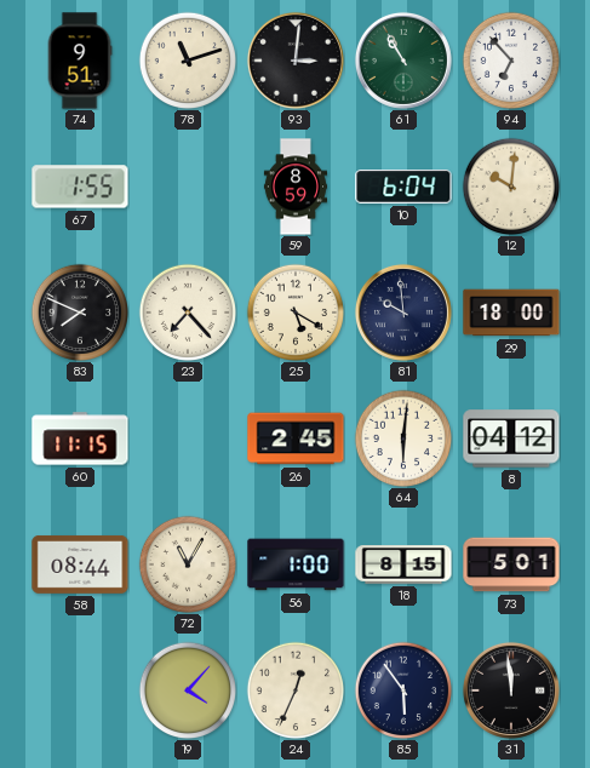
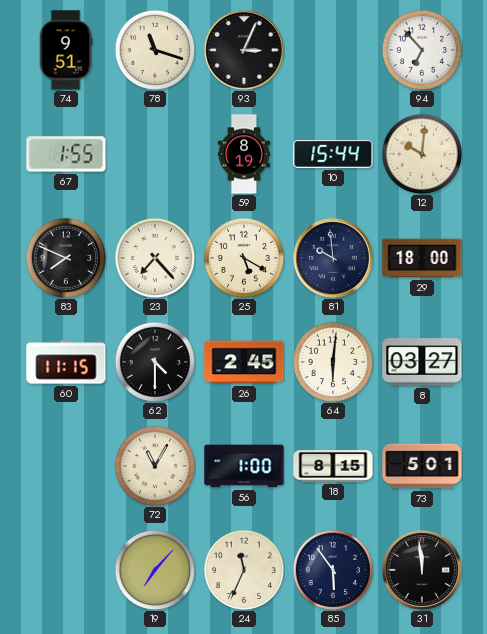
78: 11:12 -> 11:18 (154, 49)
93: 3:01 -> 3:04 (244, 50)
61: 10:55 -> none (403, 61)
59: 8:59 -> 8:19 (243, 154)
10: 6:04 -> 15:44 (333, 155)
62: none -> 4:30 (154, 361)
8: 04:12 -> 03:27 (422, 362)
58: 08:44 -> none (80, 564)
19: 4:07 -> 7:07 (154, 569)
24: 12:34 -> 11:34 (243, 569)
